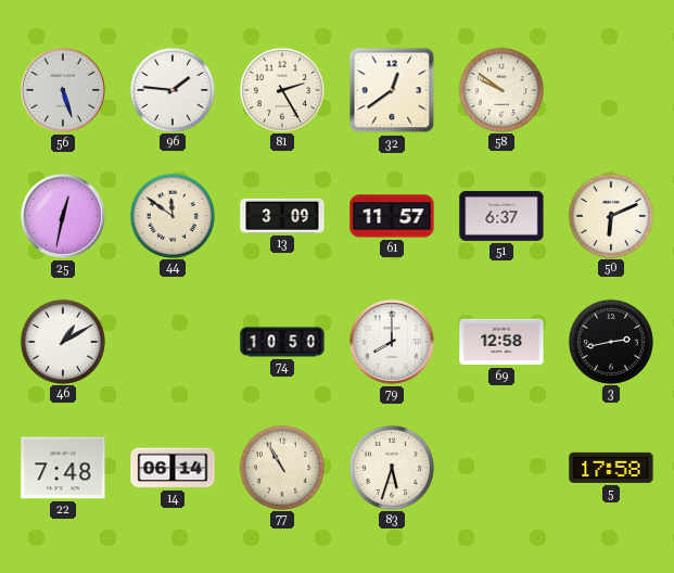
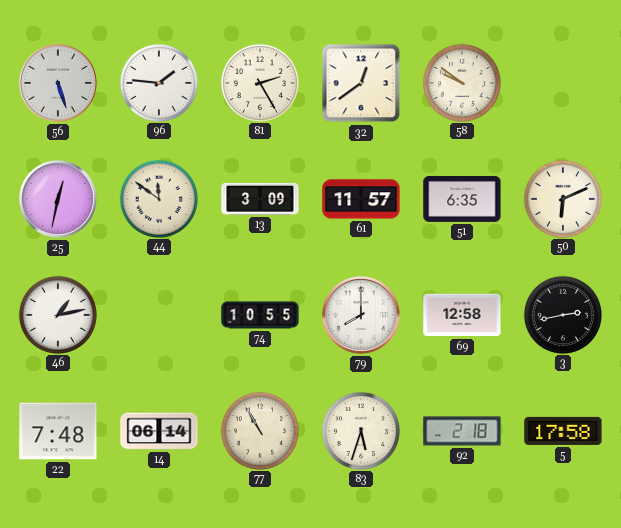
51: 6:37 -> 6:35 (462, 199)
46: 1:10 -> 1:13 (57, 314)
74: 10:50 -> 10:55 (260, 315)
92: none -> 2:18 (462, 431)
